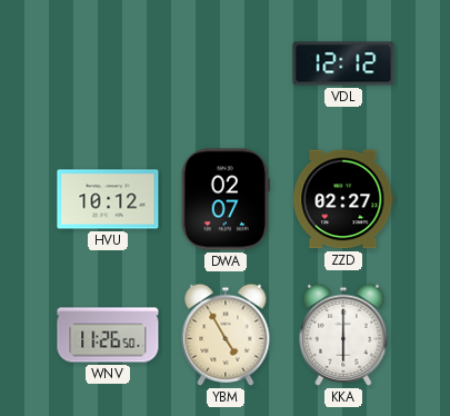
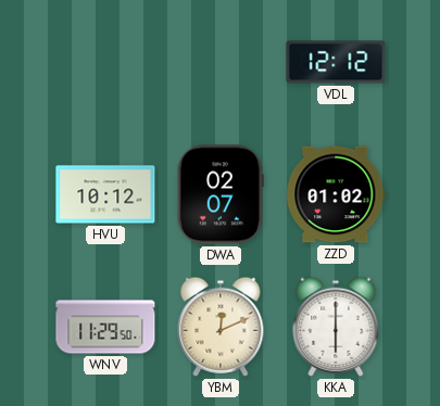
ZZD: 02:27 -> 01:02 (336, 194)
WNV: 11:26 -> 11:29 (105, 327)
YBM: 4:55 -> 12:11 (221, 327)
